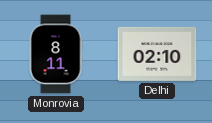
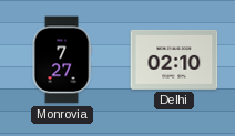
Monrovia: 8:11 -> 7:27 (62, 60)
